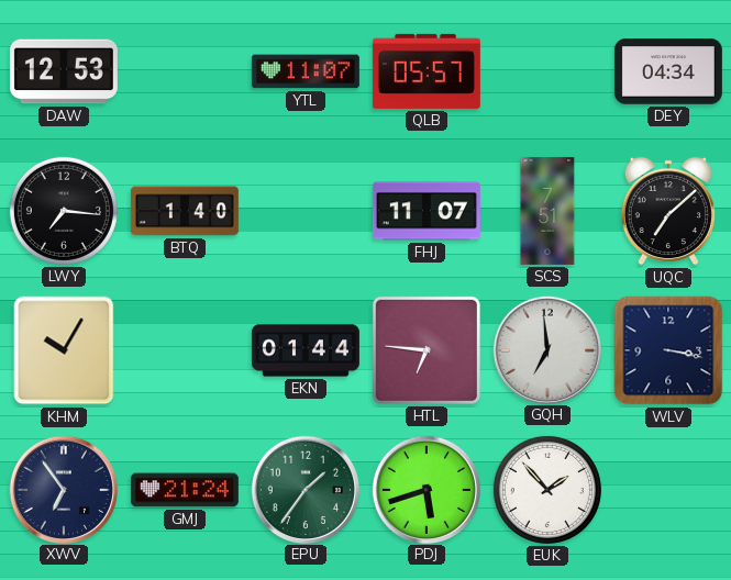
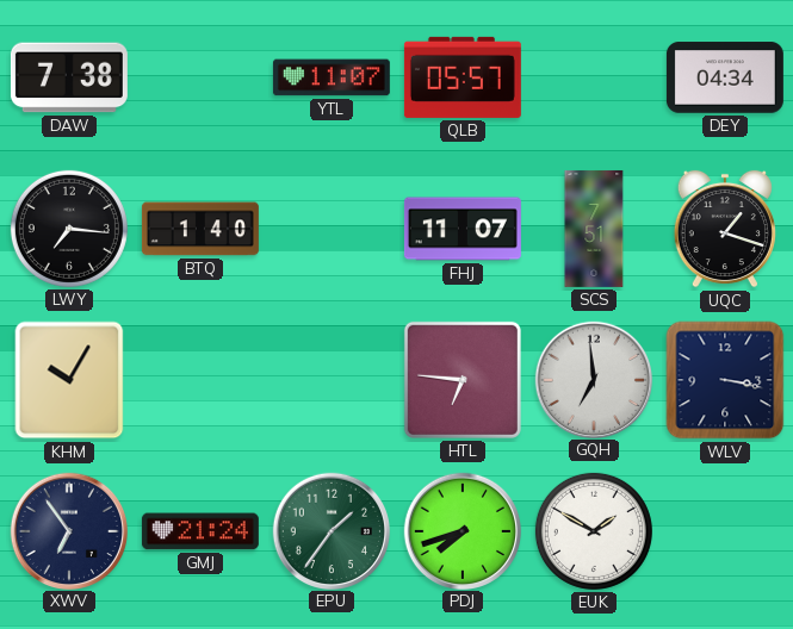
DAW: 12:53 -> 7:38 (69, 77)
UQC: 7:08 -> 1:18 (725, 229)
EKN: 01:44 -> none (306, 350)
PDJ: 5:42 -> 7:42 (461, 530)
EUK: 1:53 -> 1:50 (594, 531)
